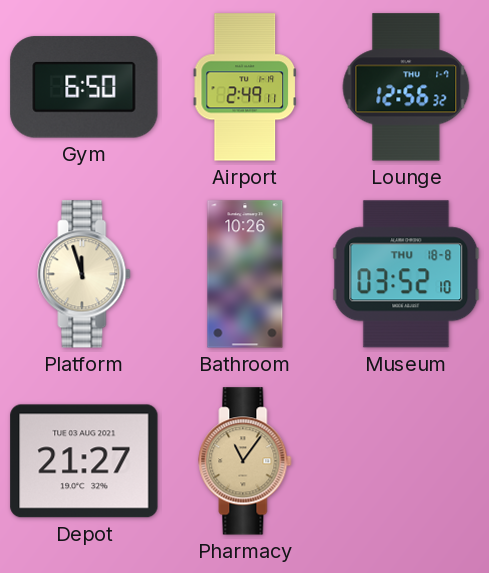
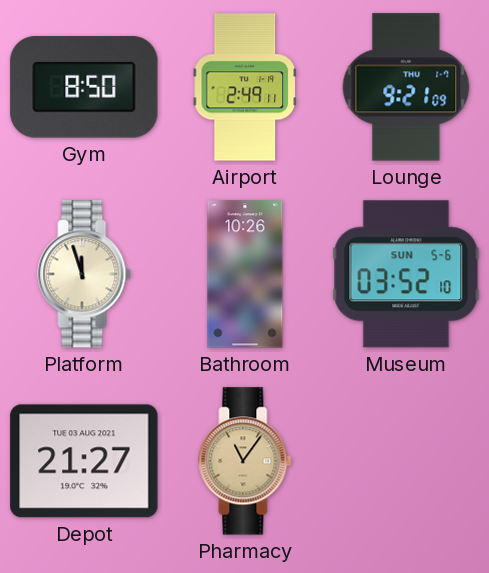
Gym: 6:50 -> 8:50 (84, 87)
Lounge: 12:56 -> 9:21 (406, 87)
Museum date: THU 18-8 -> SUN 5-6 (406, 274)
